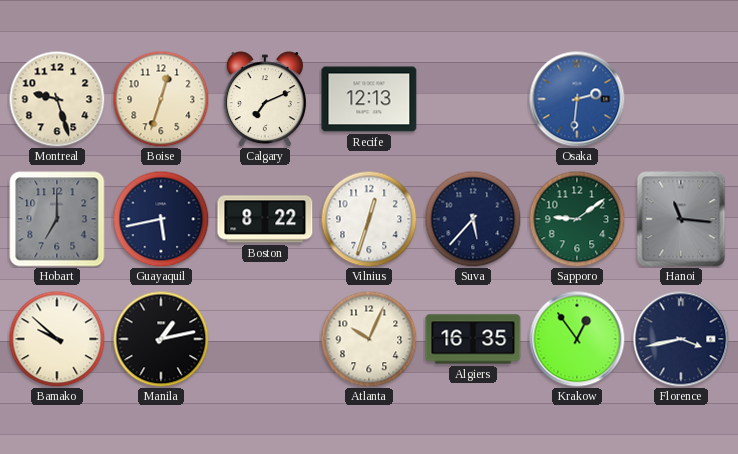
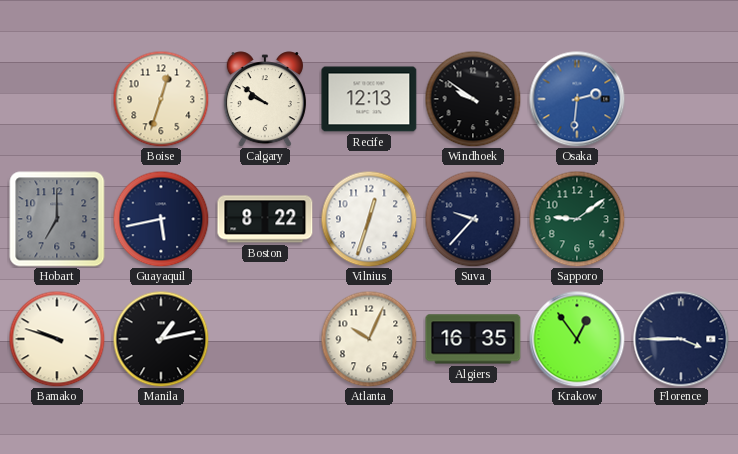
Montreal: 9:27 -> none (57, 99)
Calgary: 7:11 -> 9:51 (265, 99)
Windhoek: none -> 9:51 (473, 99)
Suva: 5:37 -> 9:37 (473, 219)
Hanoi: 11:16 -> none (681, 219)
Bamako: 9:52 -> 9:48 (57, 339)
Florence: 3:43 -> 3:45 (681, 339)
